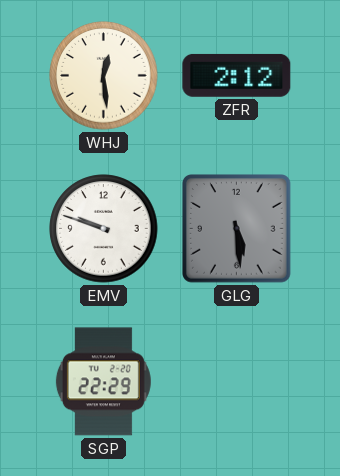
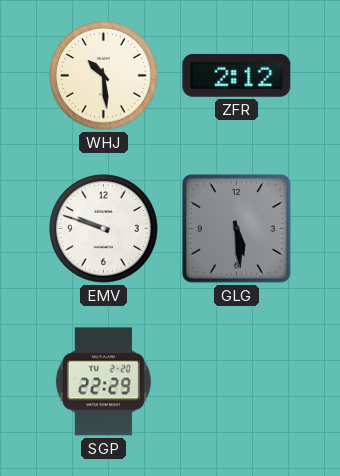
WHJ: 12:29 -> 10:29 (104, 76)
